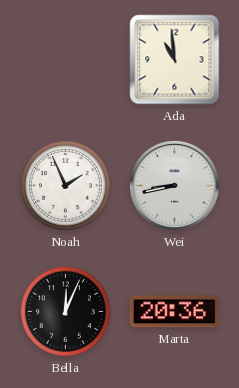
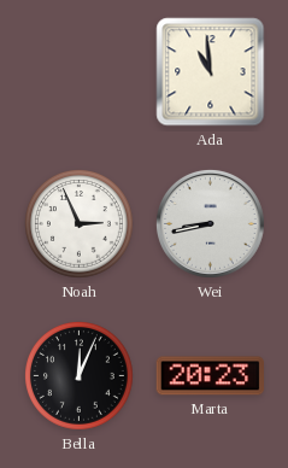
Noah: 1:56 -> 2:56 (80, 224)
Marta: 20:36 -> 20:23 (210, 376)
